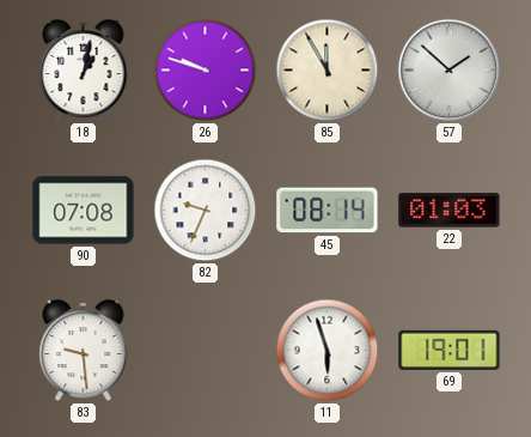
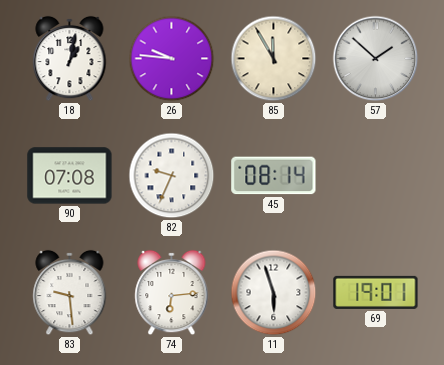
26: 9:48 -> 9:46 (172, 59)
22: 01:03 -> none (450, 211)
74: none -> 6:14 (172, 293)
